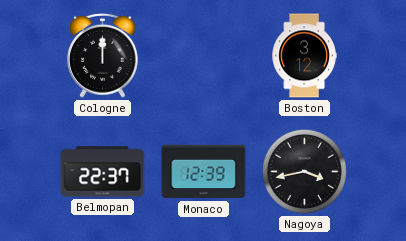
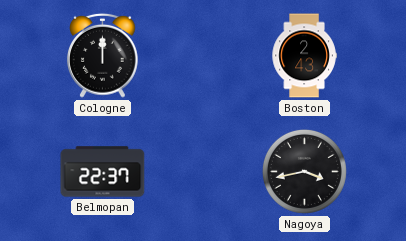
Boston: 3:12 -> 2:43 (304, 56)
Monaco: 12:39 -> none (204, 172)
